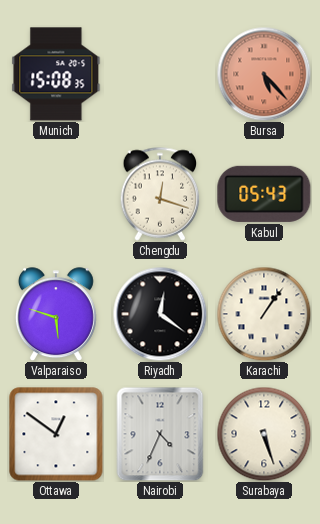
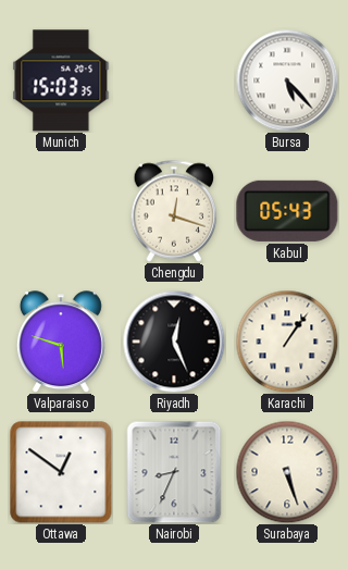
Munich: 15:08 -> 15:03 (61, 80)
Bursa dial: salmon -> white (287, 80)
Riyadh: 12:21 -> 12:26 (174, 342)
Nairobi: 4:34 -> 8:34 (174, 472)
